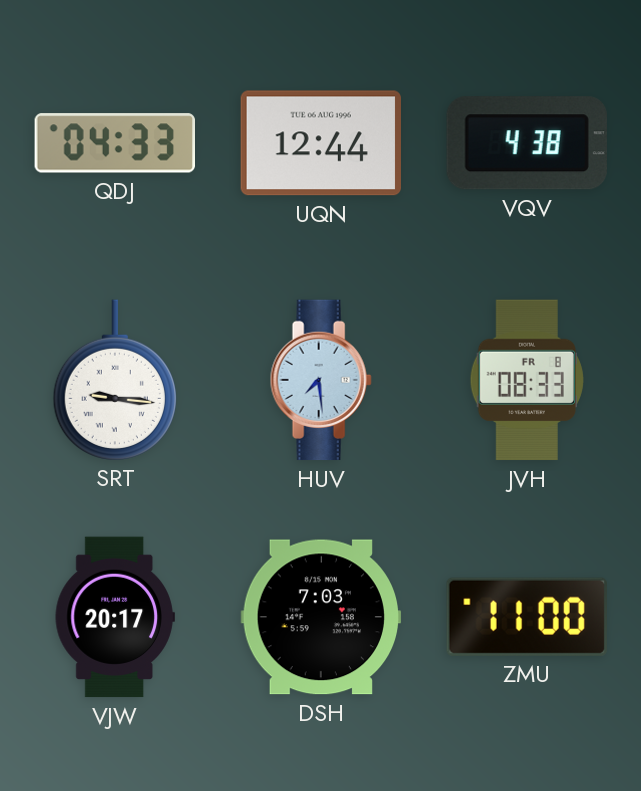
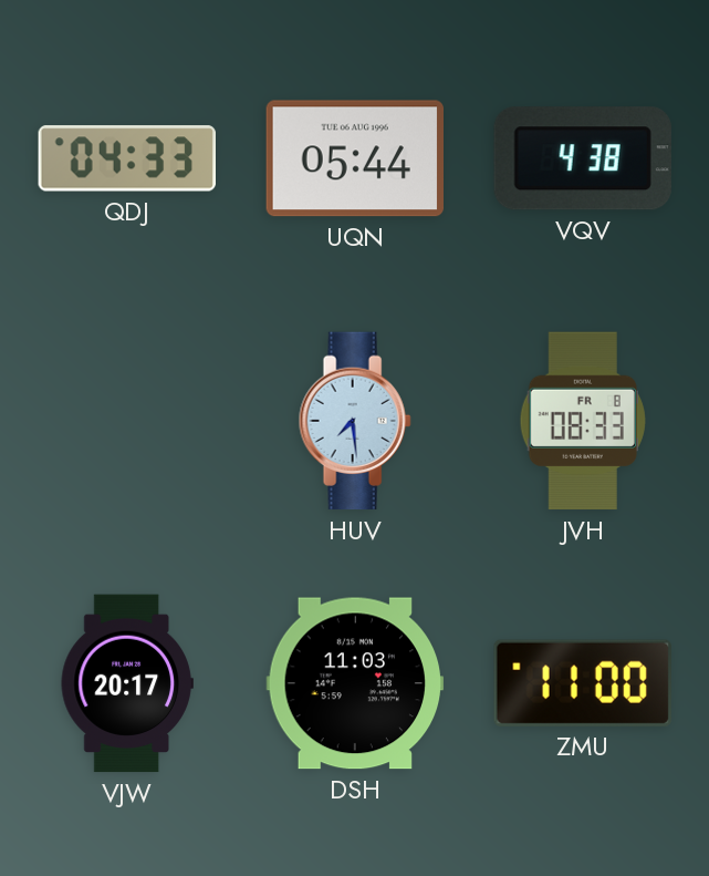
UQN: 12:44 -> 05:44 (354, 158)
SRT: 9:16 -> none (115, 380)
DSH: 7:03 -> 11:03 (355, 683)
